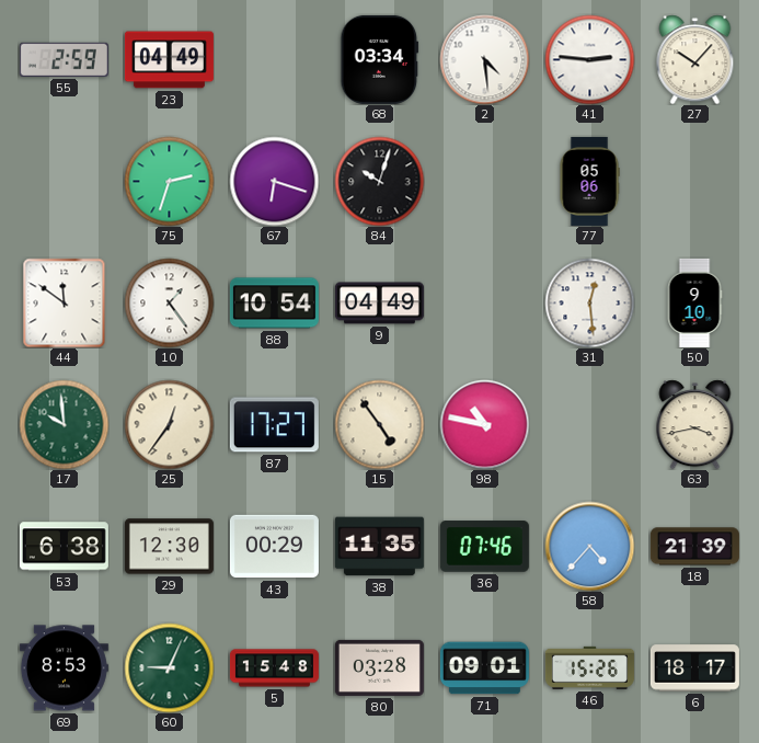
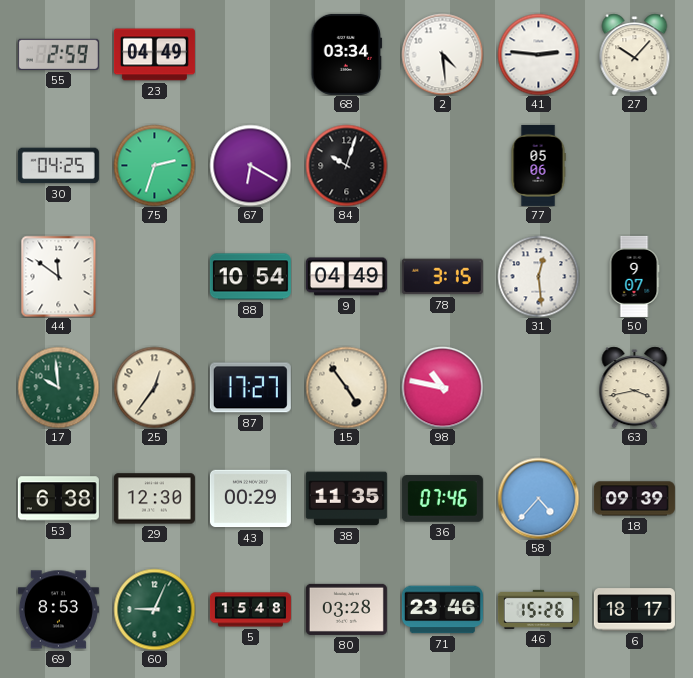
30: none -> 04:25 (58, 166)
67: 6:18 -> 6:20 (250, 165)
10: 1:24 -> none (169, 302)
78: none -> 3:15 (442, 277)
50: 9:10 -> 9:07 (634, 276)
18: 21:39 -> 09:39 (634, 499)
71: 09:01 -> 23:46 (442, 610)
